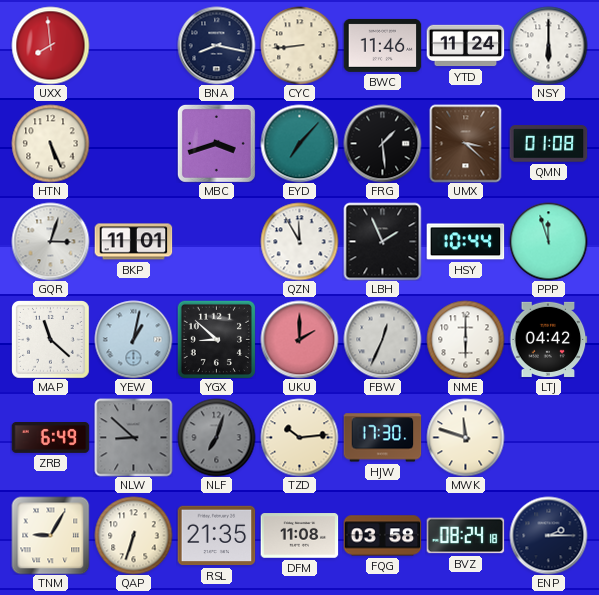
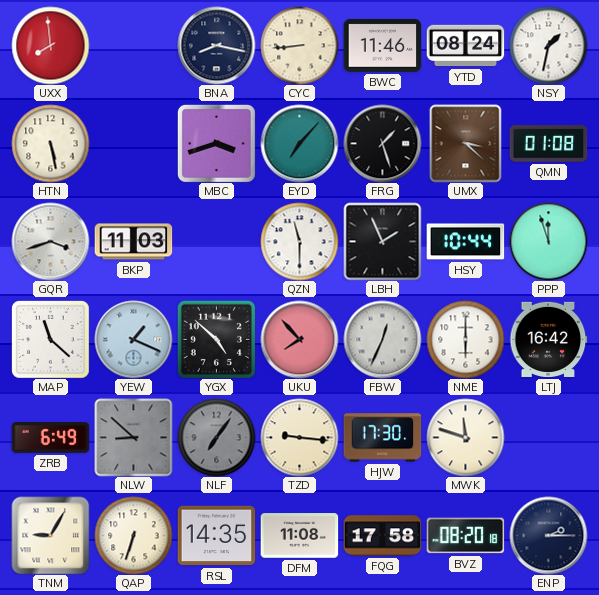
YTD: 11:24 -> 08:24 (465, 46)
NSY: 6:00 -> 1:32 (548, 45)
HTN: 5:26 -> 5:28 (50, 143)
FRG: 1:29 -> 1:27 (382, 143)
GQR: 3:03 -> 3:42 (50, 241)
BKP: 11:01 -> 11:03 (133, 242)
QZN: 11:55 -> 11:30 (299, 241)
YEW: 1:02 -> 1:19 (133, 339)
YGX: 8:52 -> 4:52 (216, 339)
UKU: 2:00 -> 7:53 (299, 339)
LTJ: 04:42 -> 16:42 (548, 339)
NLF: 7:03 -> 7:06 (216, 437)
TZD: 10:14 -> 9:16 (299, 437)
RSL: 21:35 -> 14:35 (216, 536)
FQG: 03:58 -> 17:58 (382, 536)
BVZ: 08:24 -> 08:20 (465, 536)
